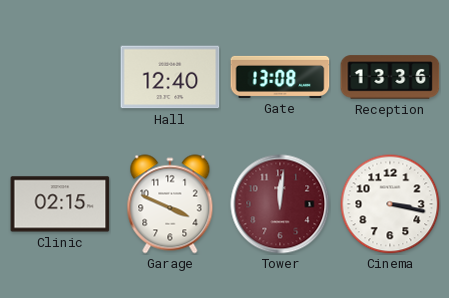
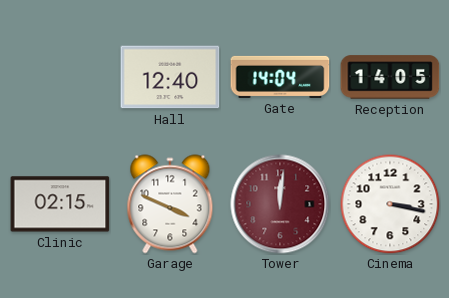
Gate: 13:08 -> 14:04 (280, 77)
Reception: 13:36 -> 14:05 (390, 77)
